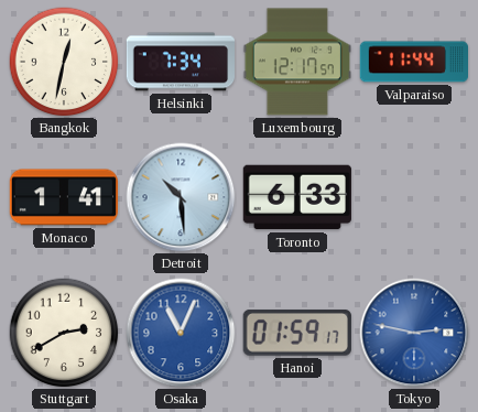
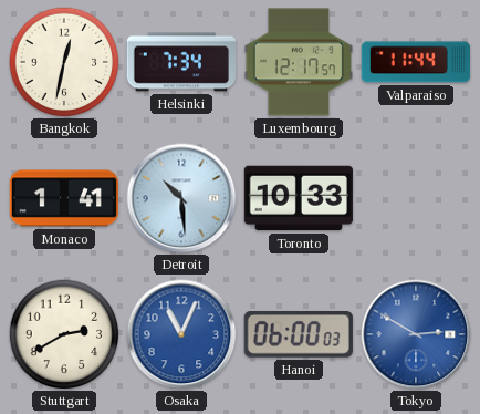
Toronto: 6:33 -> 10:33 (299, 198)
Hanoi: 01:59 -> 06:00 (299, 334)
Tokyo: 2:47 -> 2:50 (416, 334)
